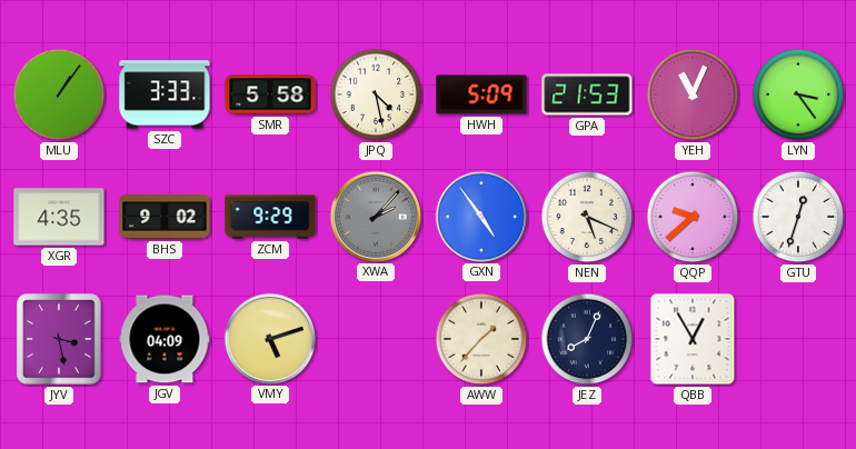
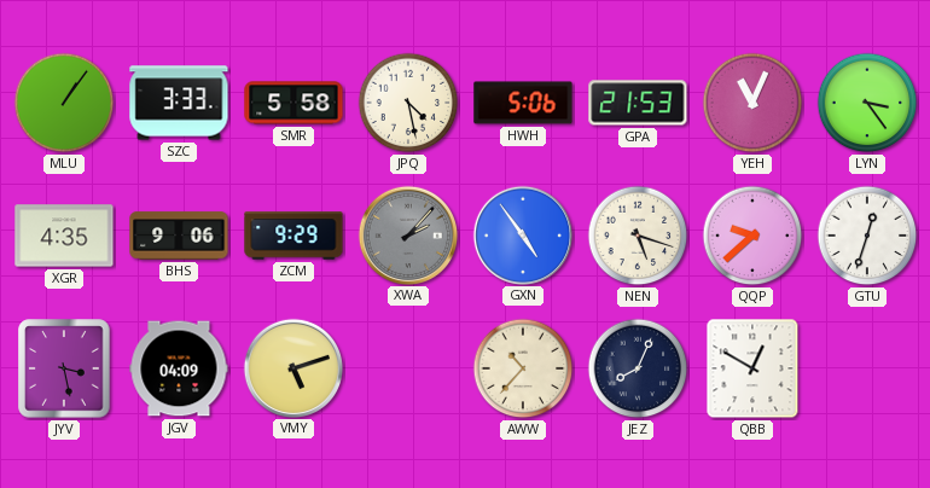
HWH: 5:09 -> 5:06 (523, 103)
BHS: 9:02 -> 9:06 (179, 236)
NEN: 5:19 -> 5:18 (638, 236)
AWW: 1:37 -> 10:37 (523, 368)
QBB: 12:55 -> 12:50 (752, 368)
